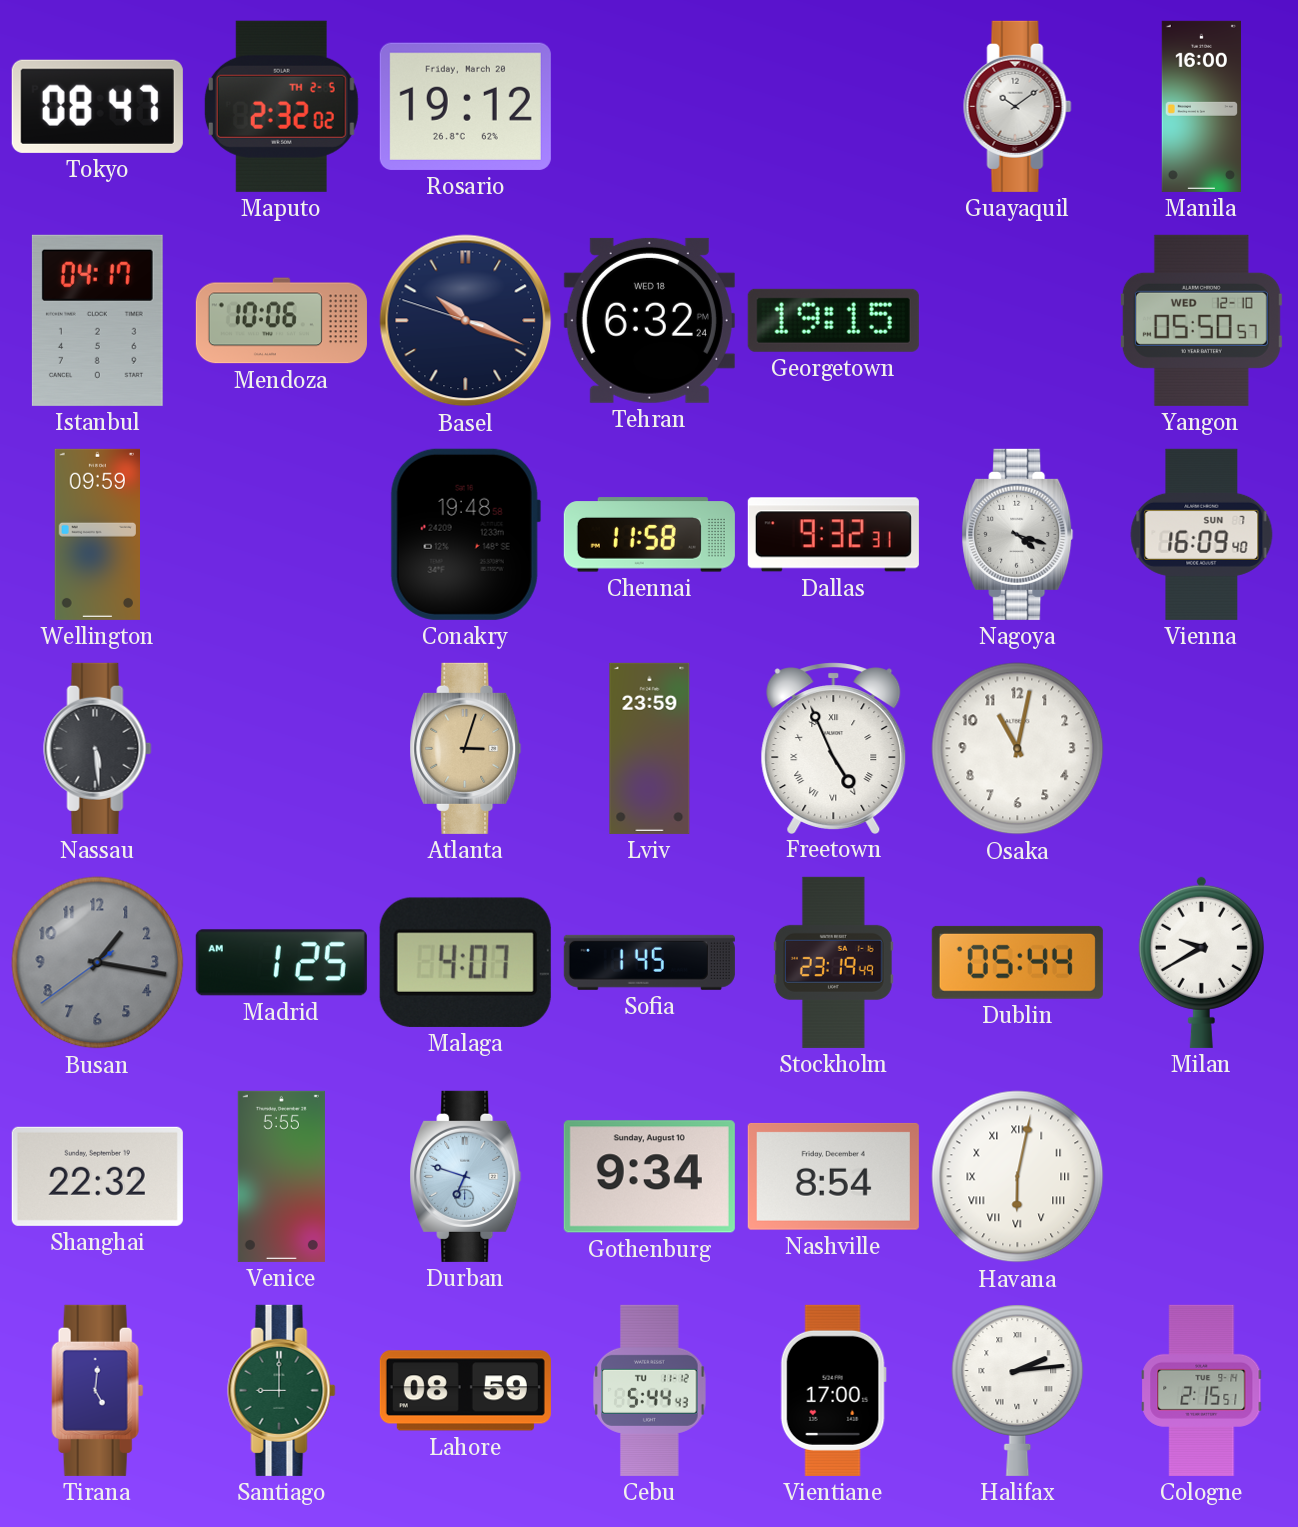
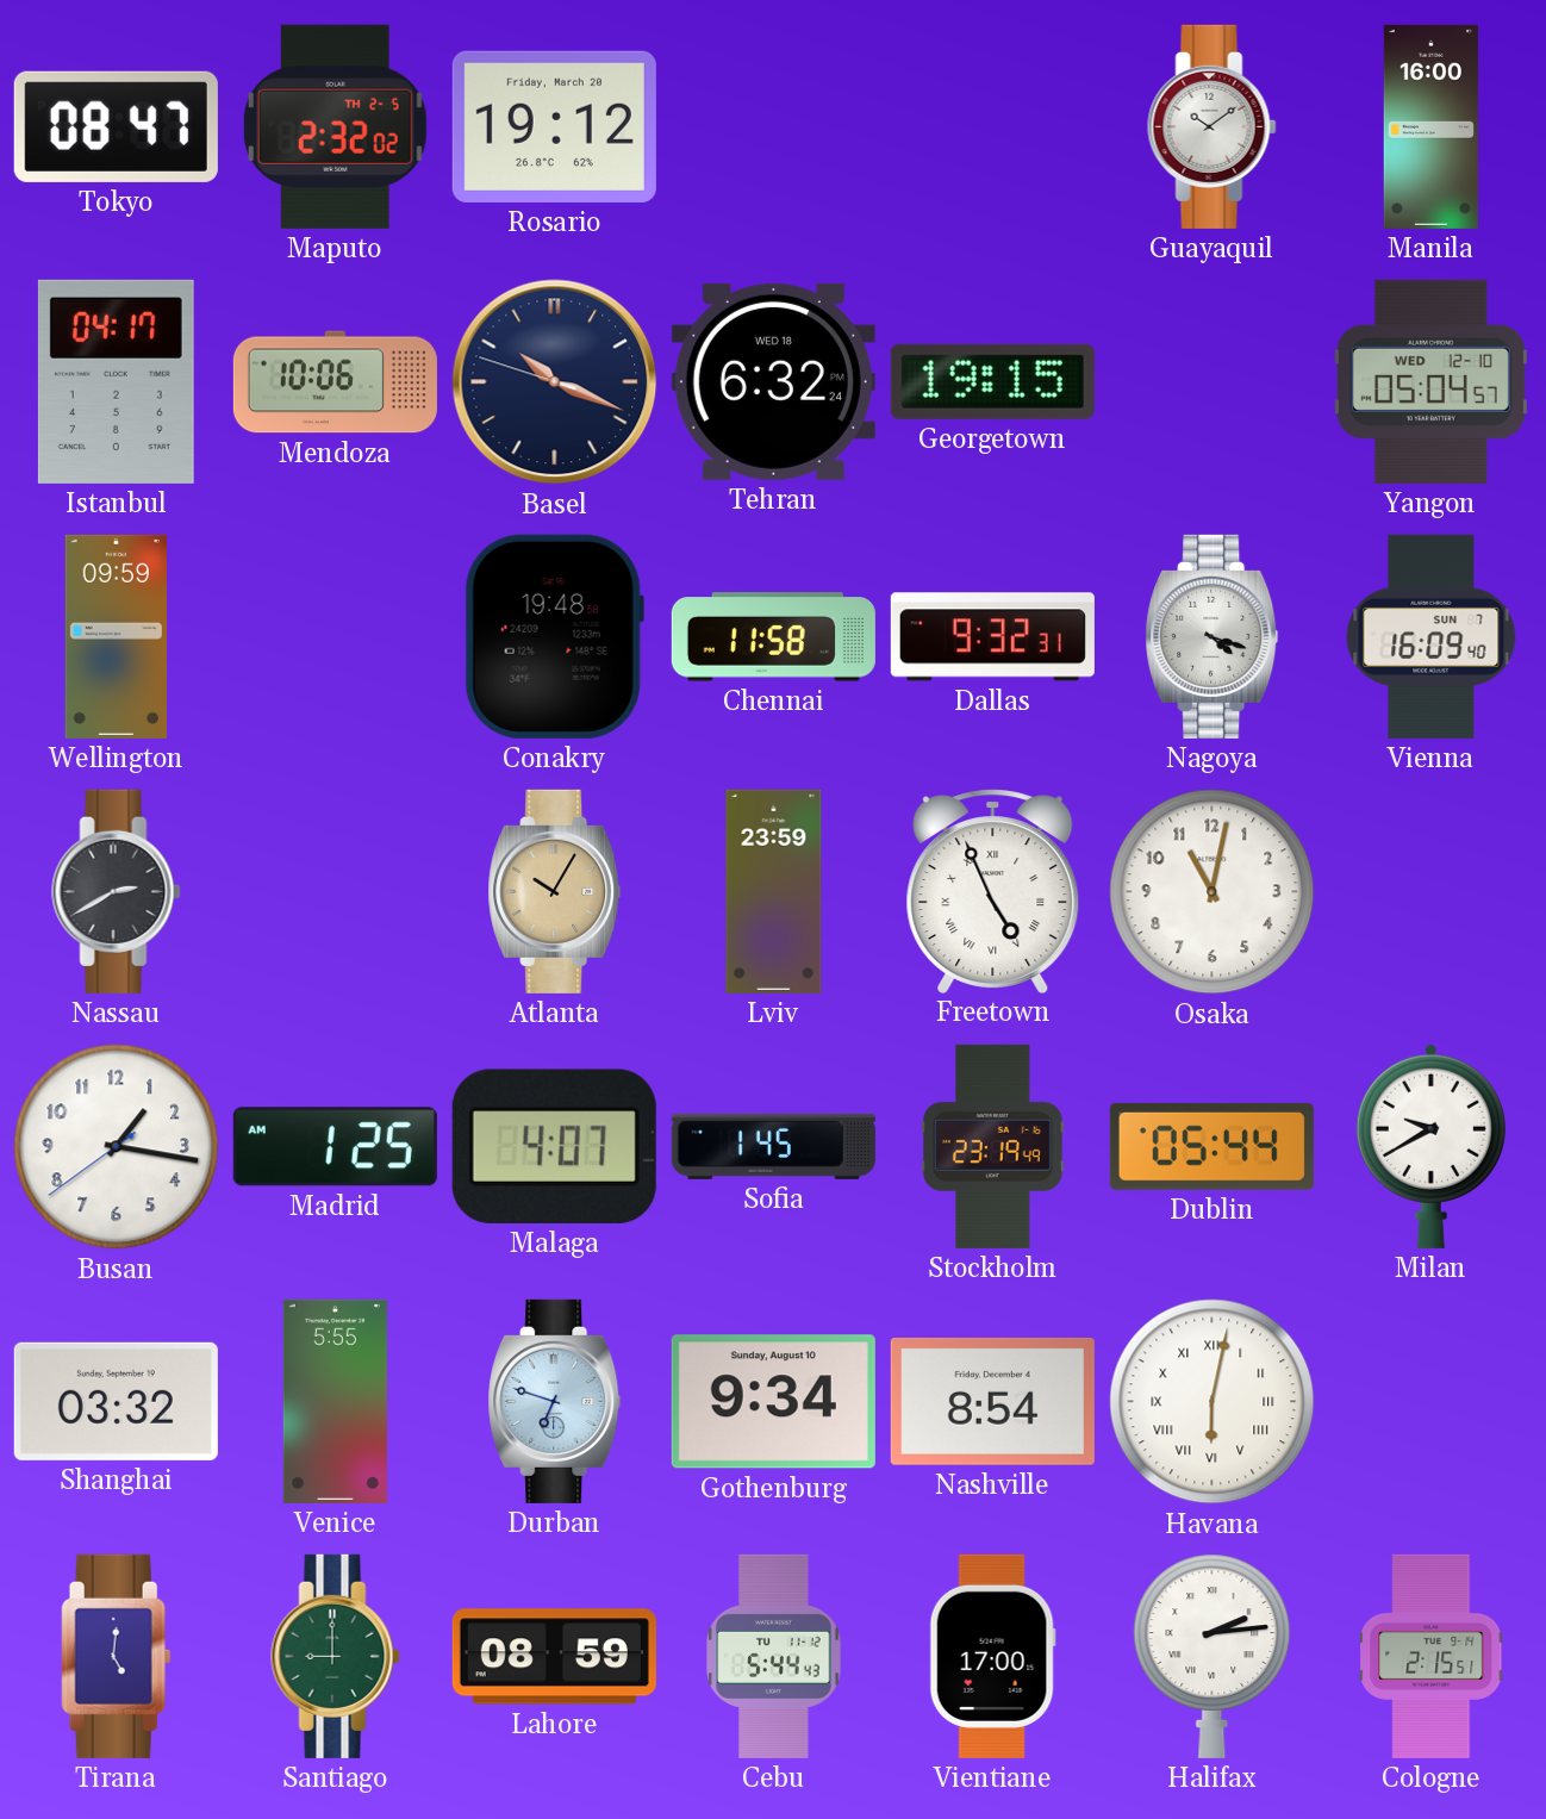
Yangon: 05:50 -> 05:04 (1430, 381)
Nassau: 5:29 -> 2:40 (117, 891)
Atlanta: 3:03 -> 10:05 (555, 891)
Busan dial: grey -> white (117, 1147)
Shanghai: 22:32 -> 03:32 (116, 1401)
